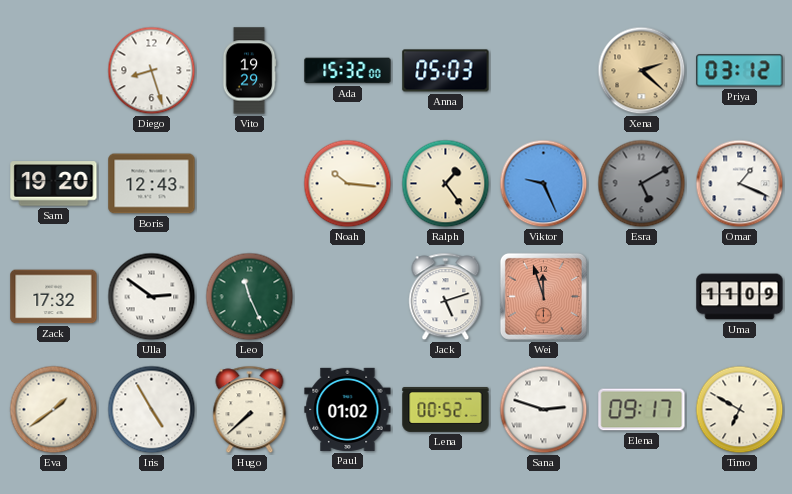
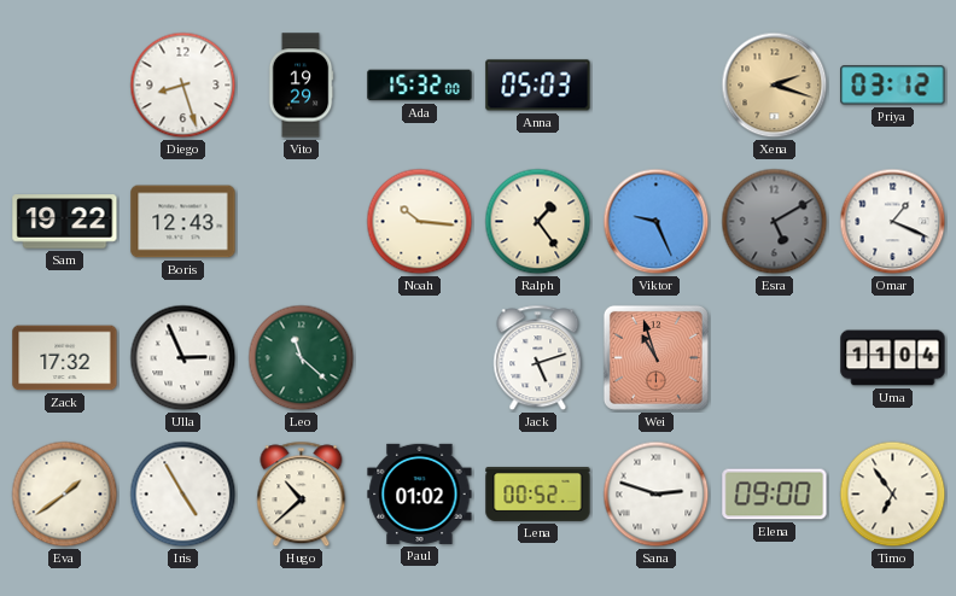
Xena: 2:22 -> 2:18 (775, 86)
Sam: 19:20 -> 19:22 (65, 222)
Ulla: 2:51 -> 2:56 (183, 358)
Leo: 11:26 -> 11:22 (302, 358)
Wei: 11:57 -> 10:57 (655, 357)
Uma: 11:09 -> 11:04 (893, 358)
Hugo: 7:38 -> 10:38 (302, 495)
Elena: 09:17 -> 09:00 (775, 495)
Timo: 6:50 -> 6:54 (893, 495)
